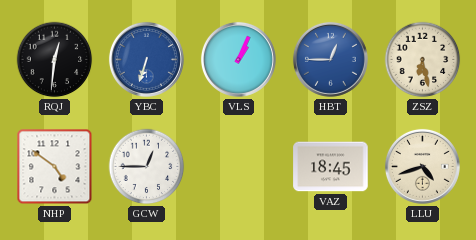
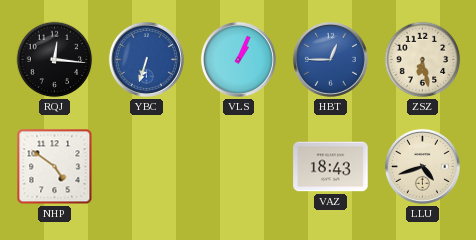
RQJ: 12:31 -> 12:16 (55, 60)
GCW: 12:45 -> none (147, 167)
VAZ: 18:45 -> 18:43 (331, 167)
